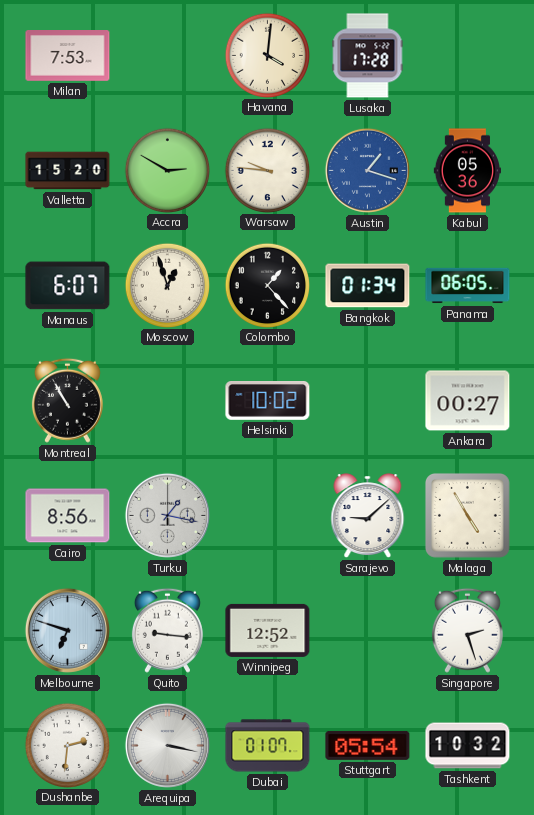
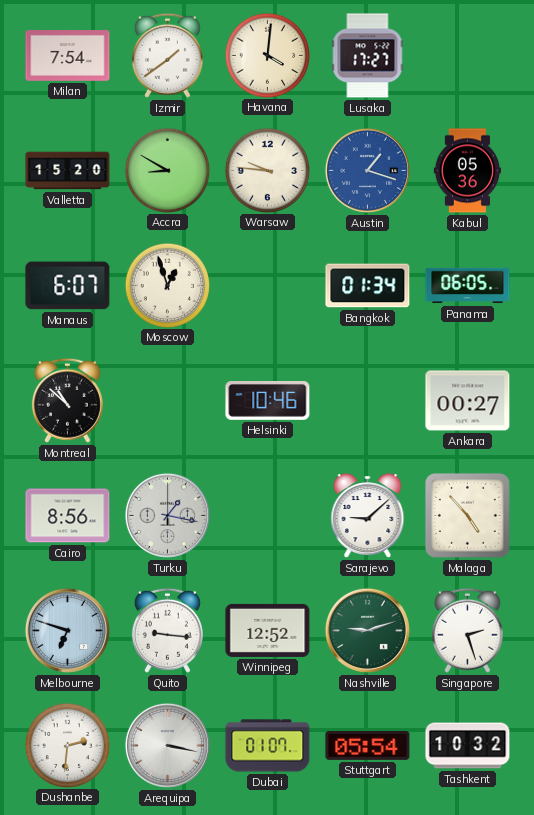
Milan: 7:53 -> 7:54 (68, 56)
Izmir: none -> 1:39 (167, 55)
Lusaka: 17:28 -> 17:27 (368, 56)
Accra: 2:50 -> 8:50 (167, 170)
Colombo: 1:23 -> none (267, 285)
Montreal: 10:55 -> 10:52 (67, 400)
Helsinki: 10:02 -> 10:46 (268, 401)
Malaga: 4:55 -> 4:53 (467, 515)
Nashville: none -> 9:12 (367, 630)
